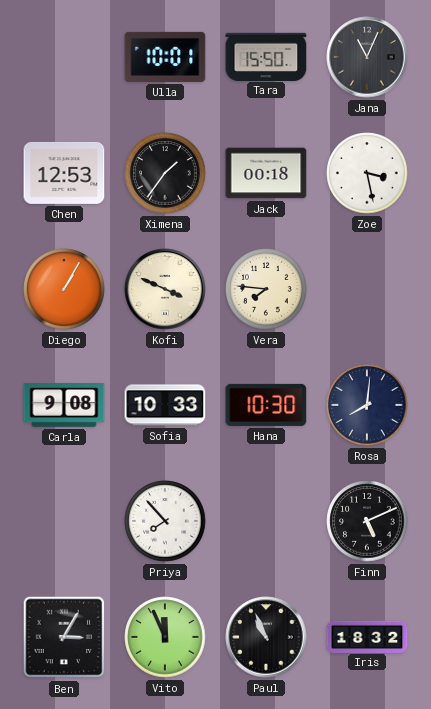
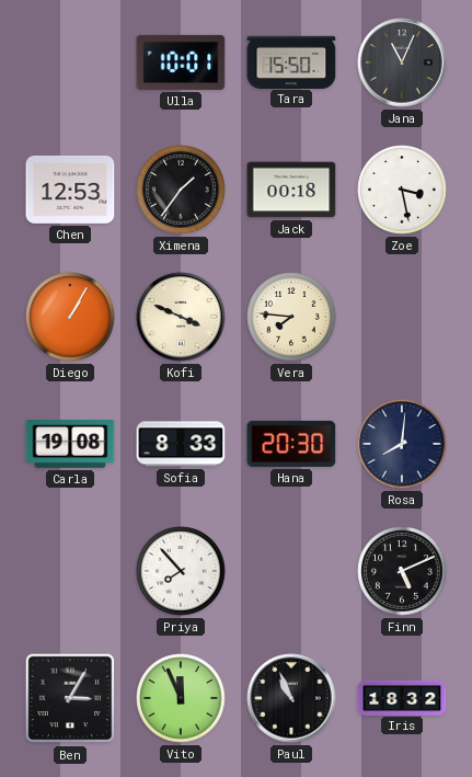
Carla: 9:08 -> 19:08 (70, 445)
Sofia: 10:33 -> 8:33 (181, 444)
Hana: 10:30 -> 20:30 (291, 444)
